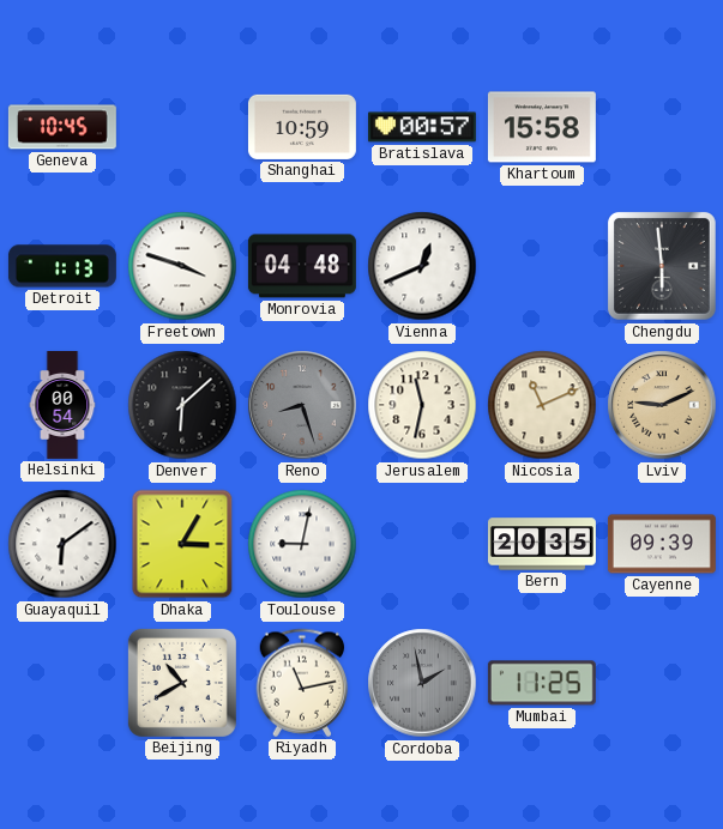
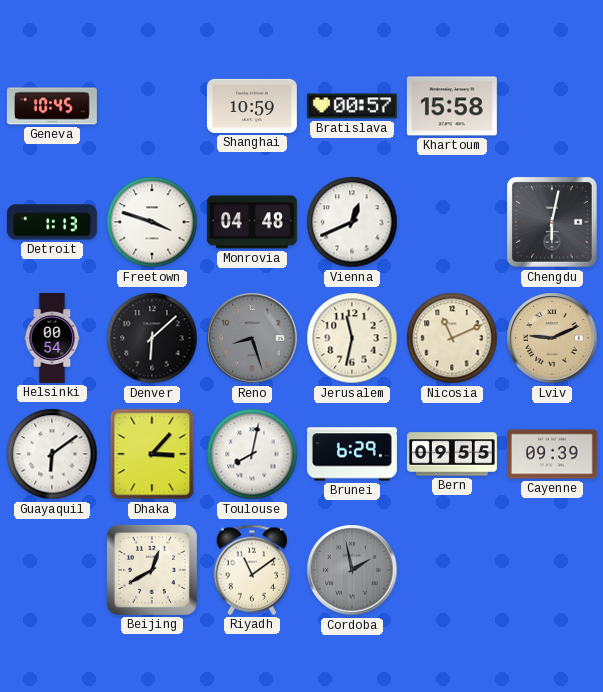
Chengdu: 5:59 -> 6:02 (552, 222)
Dhaka: 3:05 -> 3:07 (152, 454)
Toulouse: 9:02 -> 8:02 (252, 454)
Brunei: none -> 6:29 (352, 454)
Bern: 20:35 -> 09:55 (452, 454)
Beijing: 10:40 -> 12:40 (152, 570)
Riyadh: 11:13 -> 11:09 (252, 570)
Mumbai: 11:25 -> none (542, 683)
